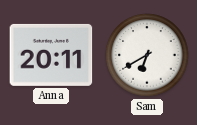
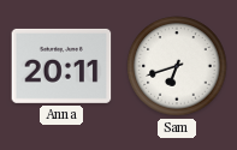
Sam: 6:40 -> 6:42 (177, 66)
